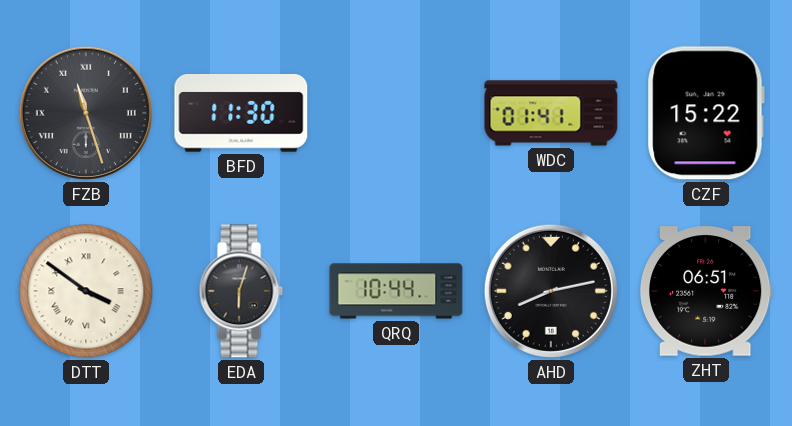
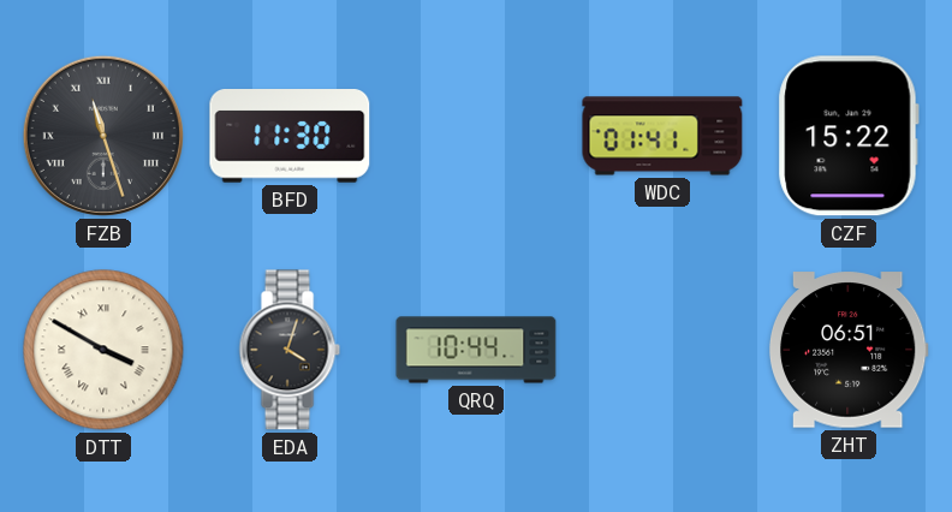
DTT: 3:51 -> 3:50 (103, 350)
EDA: 6:03 -> 4:03 (290, 350)
AHD: 8:13 -> none (551, 291)
